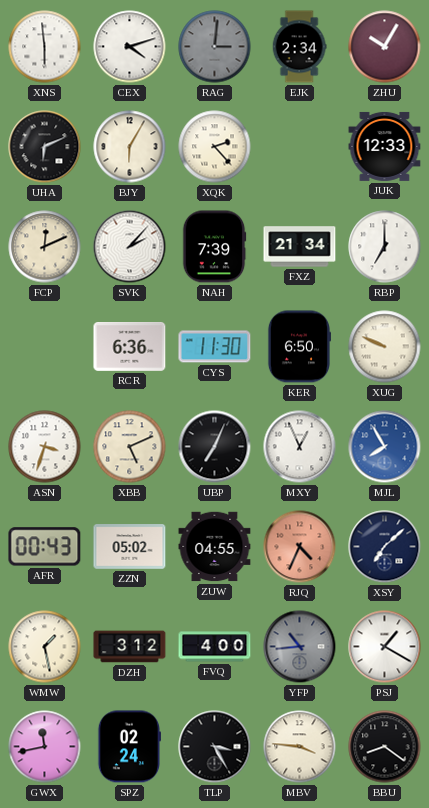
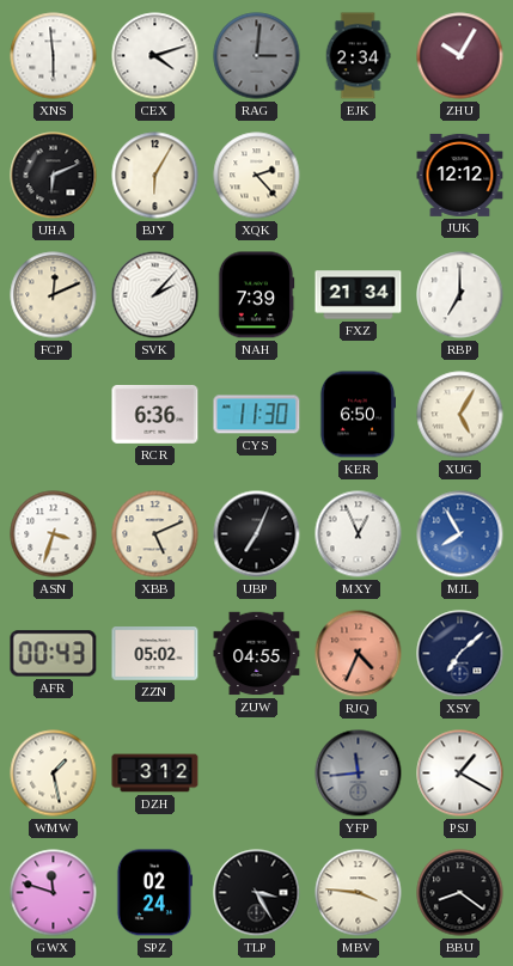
JUK: 12:33 -> 12:12 (460, 175)
XUG: 9:49 -> 5:05 (460, 415)
FVQ: 4:00 -> none (215, 647)
YFP: 10:44 -> 11:44 (359, 774)
GWX: 11:43 -> 11:48 (54, 893)
